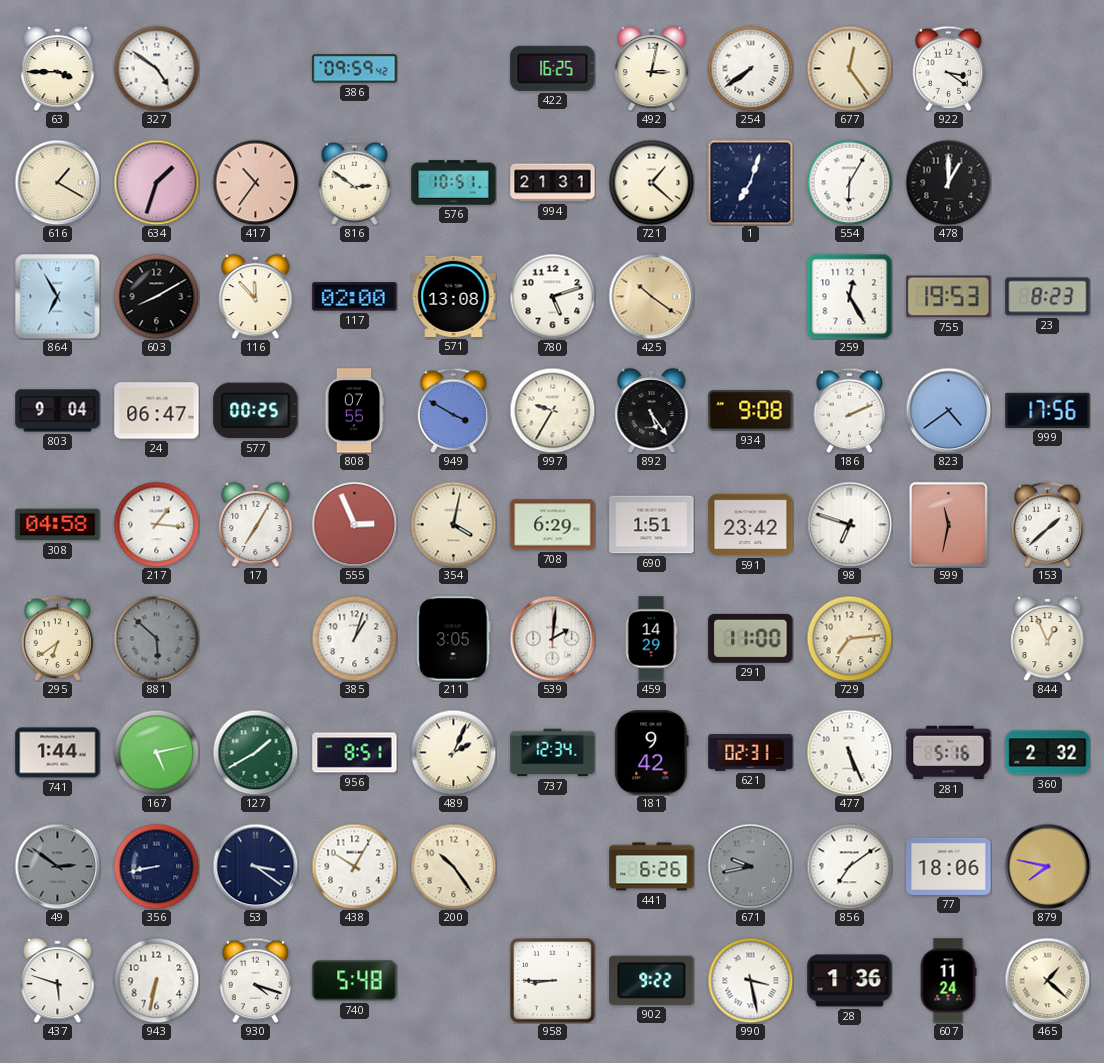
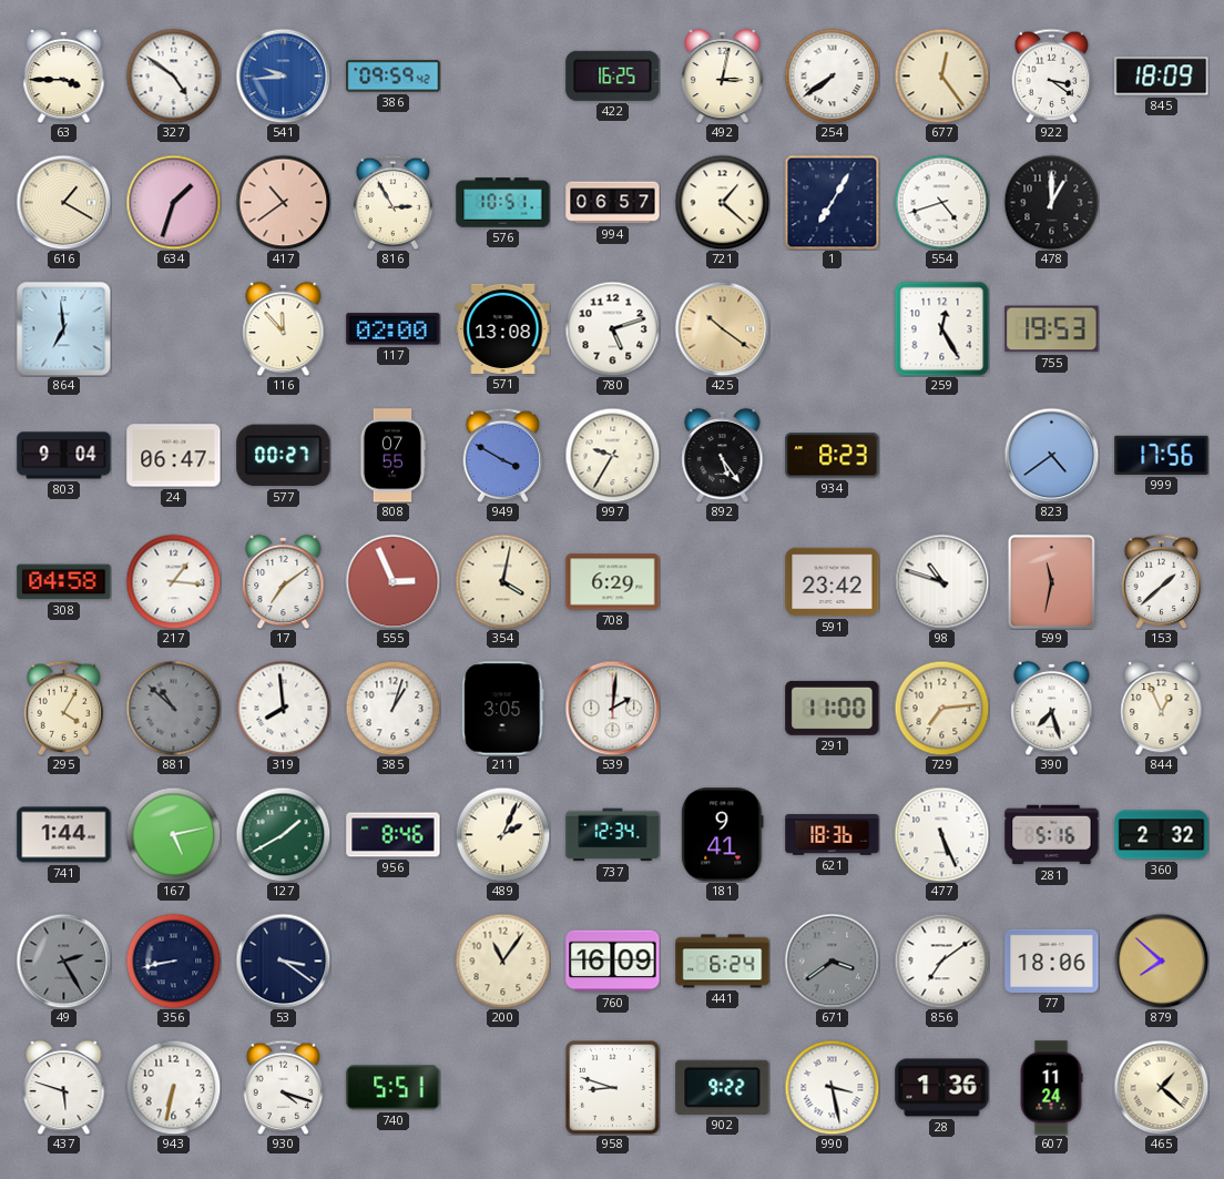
541: none -> 9:44 (283, 75)
845: none -> 18:09 (1162, 77)
417: 10:36 -> 10:39 (283, 202)
816: 2:51 -> 2:55 (394, 202)
994: 21:31 -> 06:57 (613, 203)
1: 7:03 -> 7:05 (832, 202)
554: 6:05 -> 4:42 (941, 202)
864: 6:55 -> 6:59 (63, 328)
603: 8:10 -> none (156, 296)
23: 8:23 -> none (1048, 297)
577: 00:25 -> 00:27 (284, 456)
934: 9:08 -> 8:23 (833, 456)
186: 2:11 -> none (850, 410)
17: 7:05 -> 7:09 (284, 581)
690: 1:51 -> none (652, 525)
98: 6:48 -> 10:48 (941, 581)
295: 6:39 -> 4:05 (64, 708)
881: 5:52 -> 10:52 (173, 708)
319: none -> 7:59 (283, 708)
459: 14:29 -> none (651, 639)
390: none -> 7:27 (1052, 708)
956: 8:51 -> 8:46 (394, 835)
181: 9:42 -> 9:41 (723, 835)
621: 02:31 -> 18:36 (833, 835)
49: 2:51 -> 2:25 (63, 961)
438: 10:05 -> none (354, 866)
200: 10:24 -> 11:06 (502, 961)
760: none -> 16:09 (613, 962)
441: 6:26 -> 6:24 (723, 962)
671: 9:43 -> 3:39 (832, 961)
879: 7:47 -> 7:52 (1161, 961)
740: 5:48 -> 5:51 (394, 1088)
958: 8:45 -> 8:48 (613, 1088)
